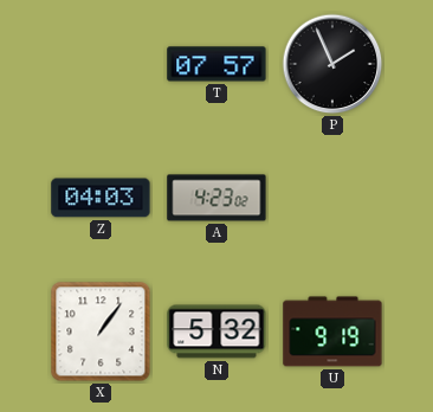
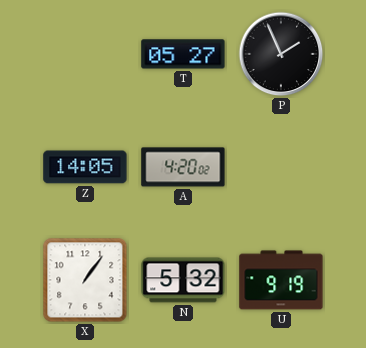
T: 07:57 -> 05:27 (183, 54)
Z: 04:03 -> 14:05 (85, 167)
A: 4:23 -> 4:20 (183, 167)
